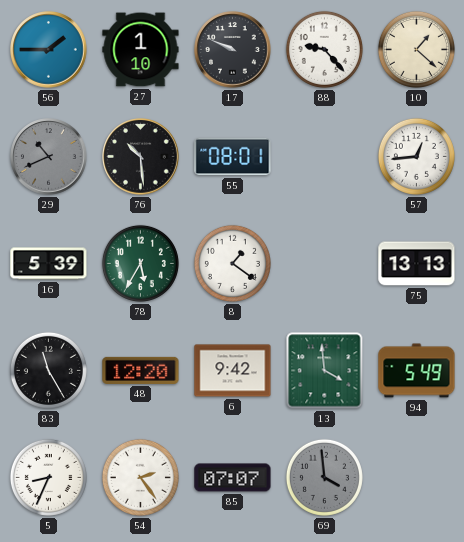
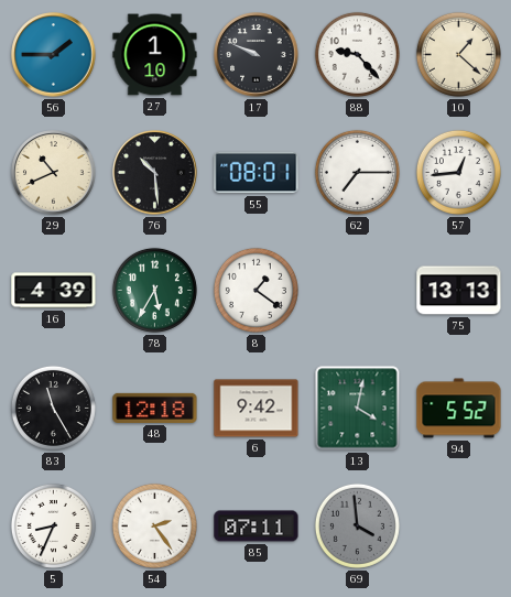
29 dial: grey -> cream (54, 173)
62: none -> 7:15 (357, 172)
16: 5:39 -> 4:39 (54, 291)
48: 12:20 -> 12:18 (155, 408)
13: 3:59 -> 4:02 (358, 409)
94: 5:49 -> 5:52 (459, 409)
85: 07:07 -> 07:11 (257, 527)
